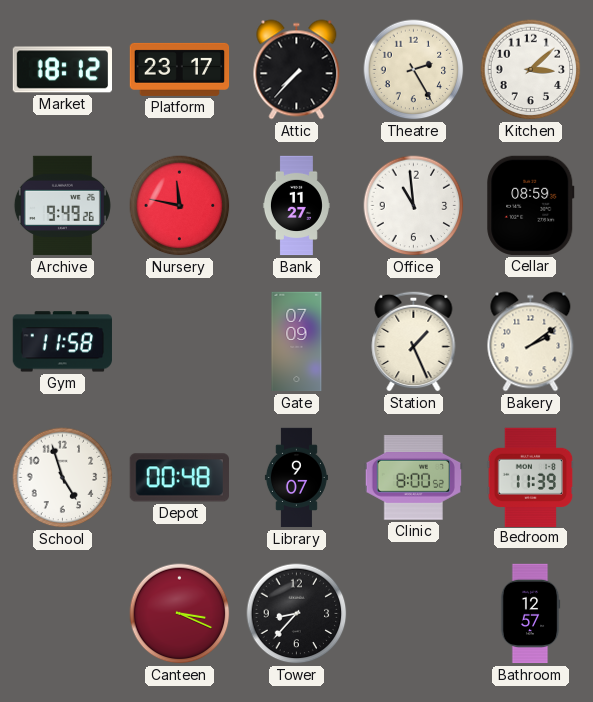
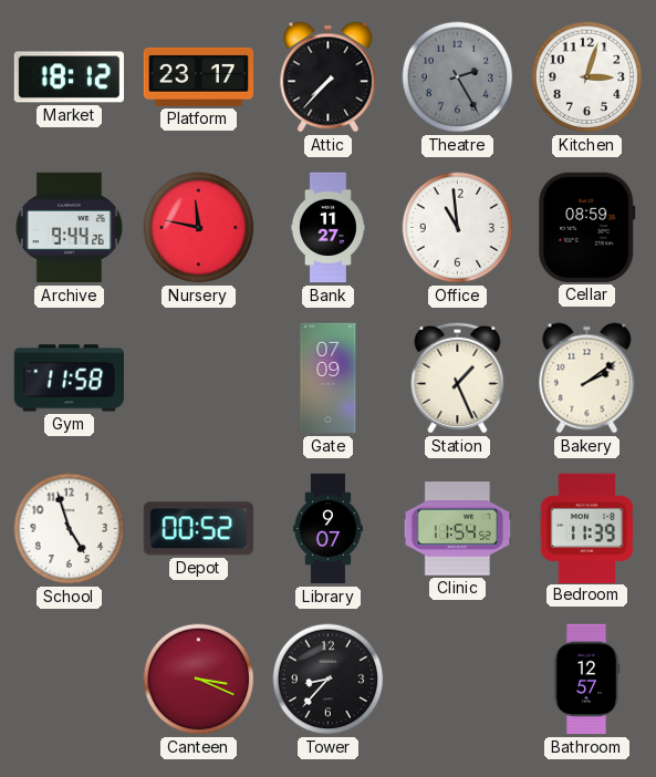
Theatre dial: cream -> grey (458, 77)
Kitchen: 3:08 -> 3:03 (587, 77)
Archive: 9:49 -> 9:44 (69, 228)
Depot: 00:48 -> 00:52 (198, 529)
Clinic: 8:00 -> 11:54 (457, 529)
